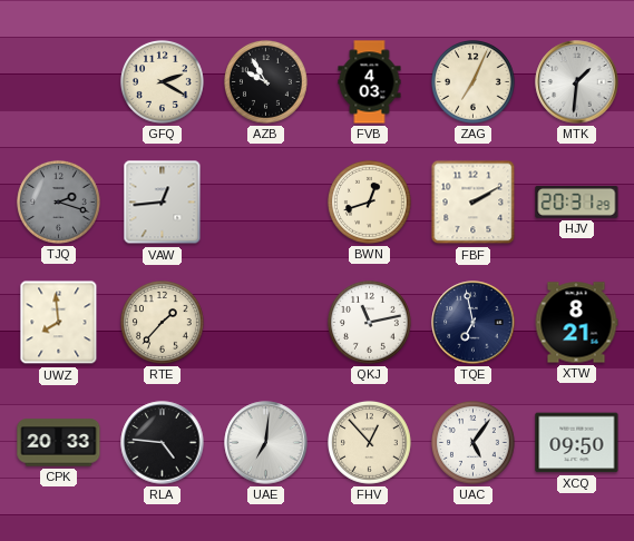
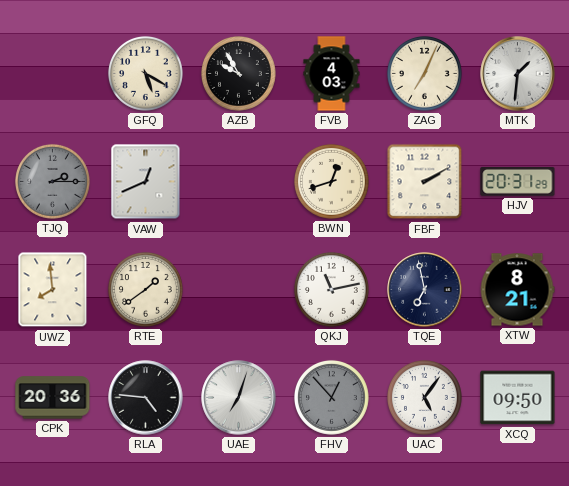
GFQ: 2:20 -> 5:20 (146, 74)
TJQ: 2:18 -> 2:15 (53, 182)
VAW: 12:44 -> 12:41 (146, 182)
RTE: 1:37 -> 1:39 (146, 290)
CPK: 20:33 -> 20:36 (53, 398)
UAE: 7:01 -> 7:03 (239, 398)
FHV dial: cream -> grey (332, 398)
